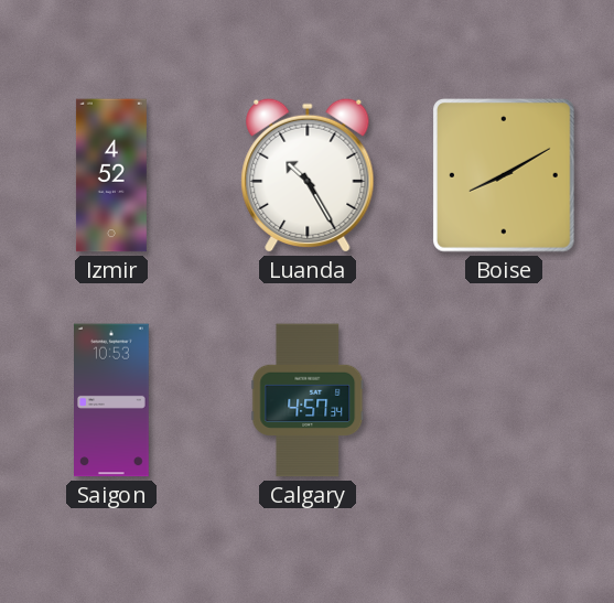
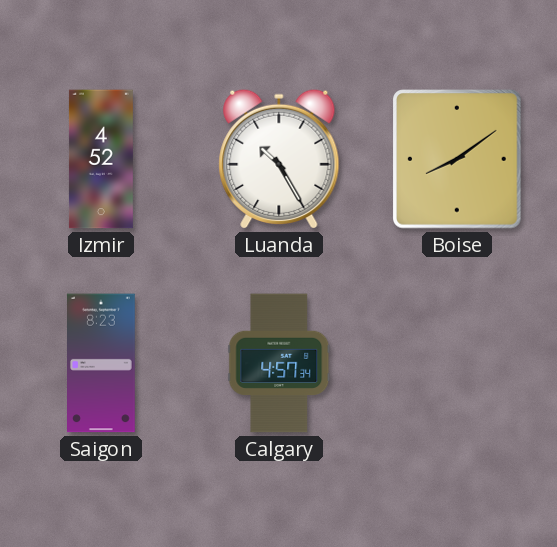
Boise: 8:10 -> 8:09 (458, 159)
Saigon: 10:53 -> 8:23 (102, 363)
